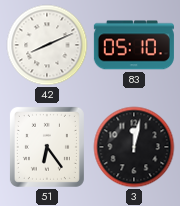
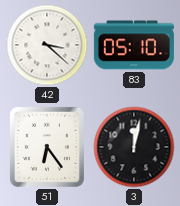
42: 8:11 -> 3:22 (47, 45)
